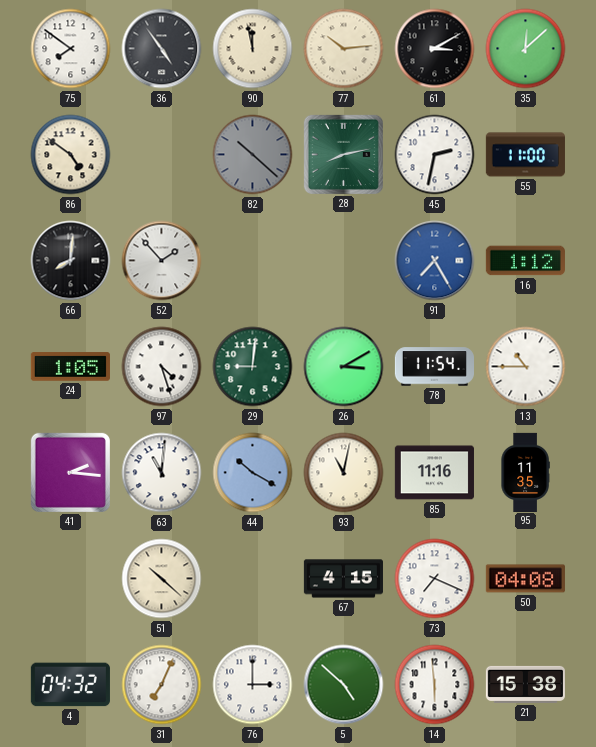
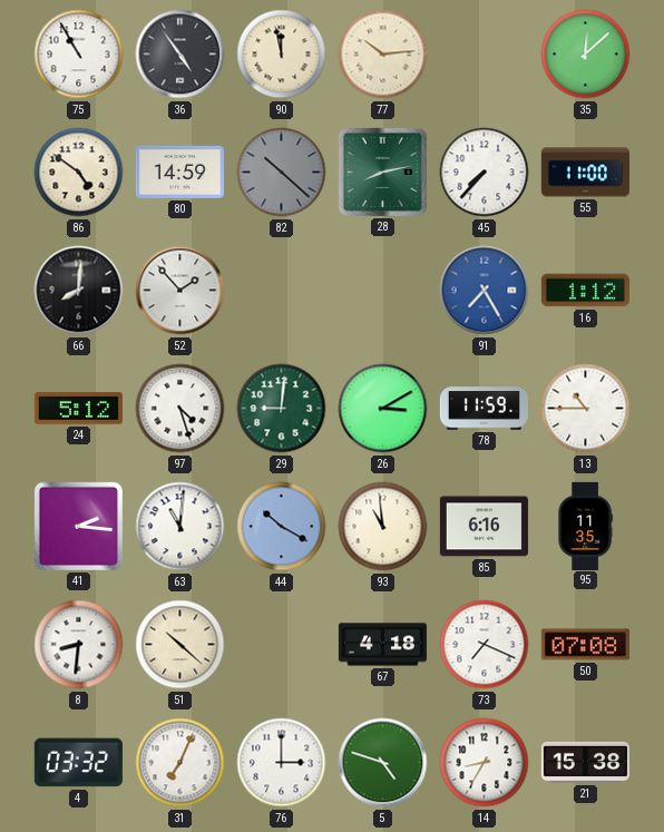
75: 7:51 -> 10:55 (79, 55)
61: 3:10 -> none (435, 49)
80: none -> 14:59 (179, 172)
45: 2:32 -> 7:37 (485, 173)
24: 1:05 -> 5:12 (78, 409)
78: 11:54 -> 11:59 (484, 409)
93: 11:02 -> 10:59 (383, 527)
85: 11:16 -> 6:16 (484, 527)
8: none -> 8:31 (79, 645)
67: 4:15 -> 4:18 (382, 645)
50: 04:08 -> 07:08 (585, 645)
4: 04:32 -> 03:32 (78, 763)
5: 4:52 -> 4:48 (383, 763)
14: 5:59 -> 8:35 (485, 763)
